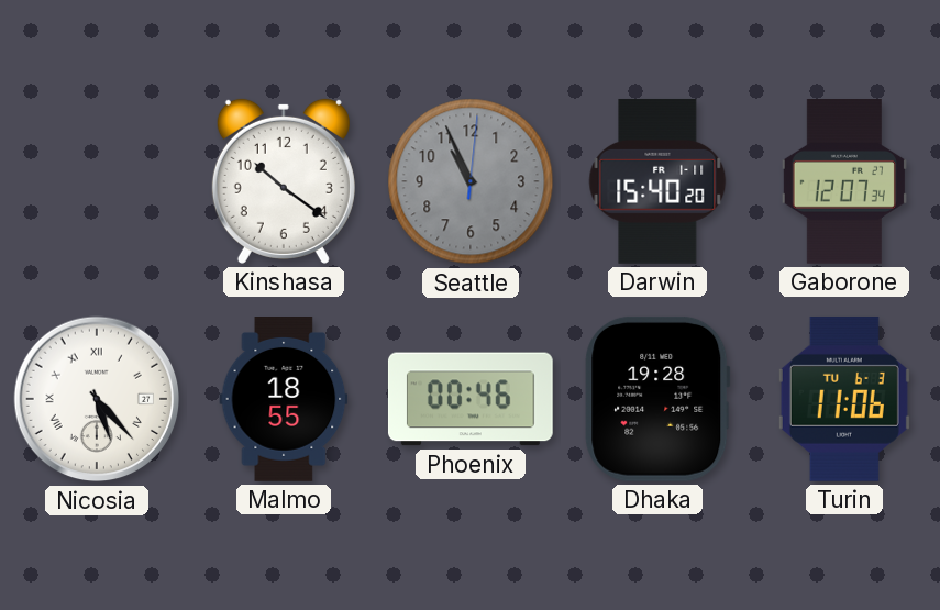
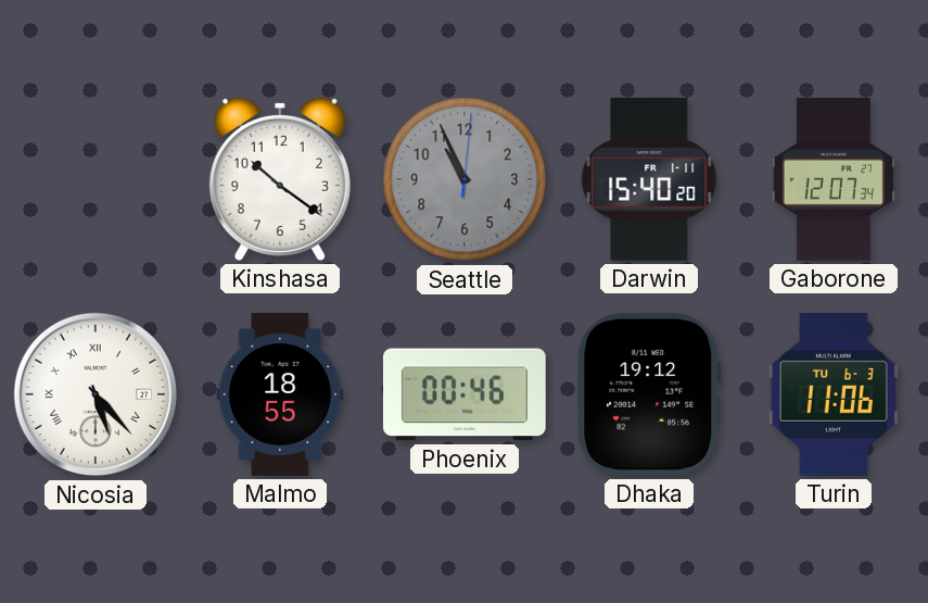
Dhaka: 19:28 -> 19:12 (649, 394)
